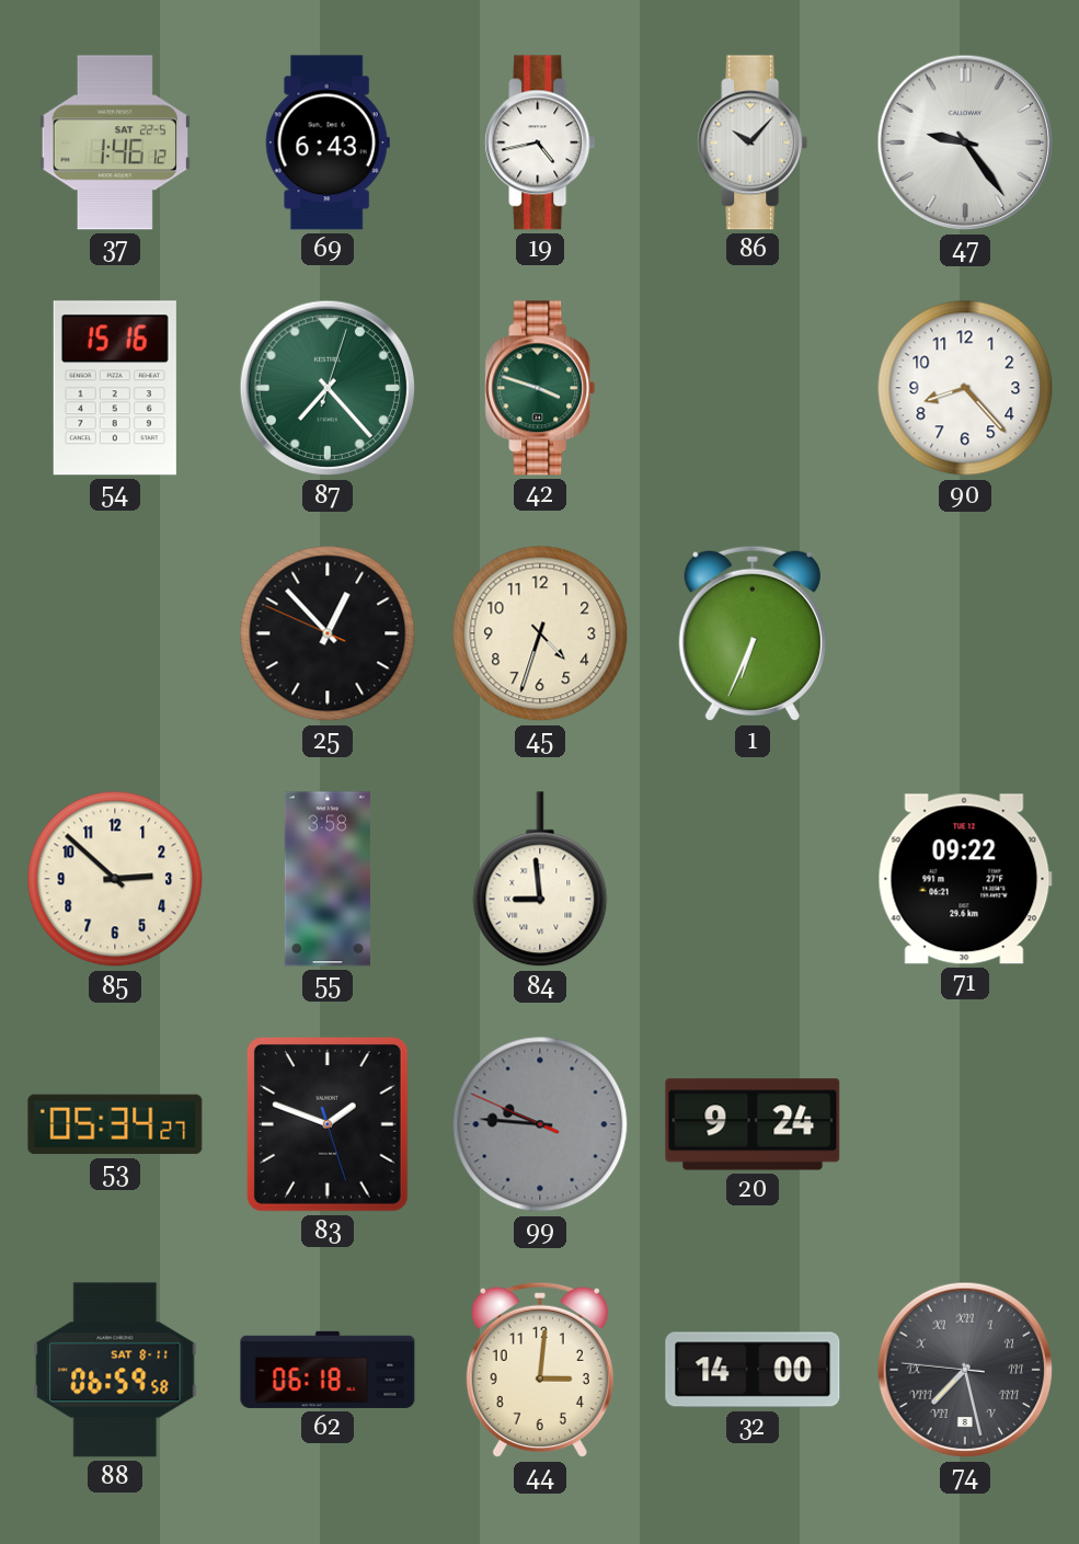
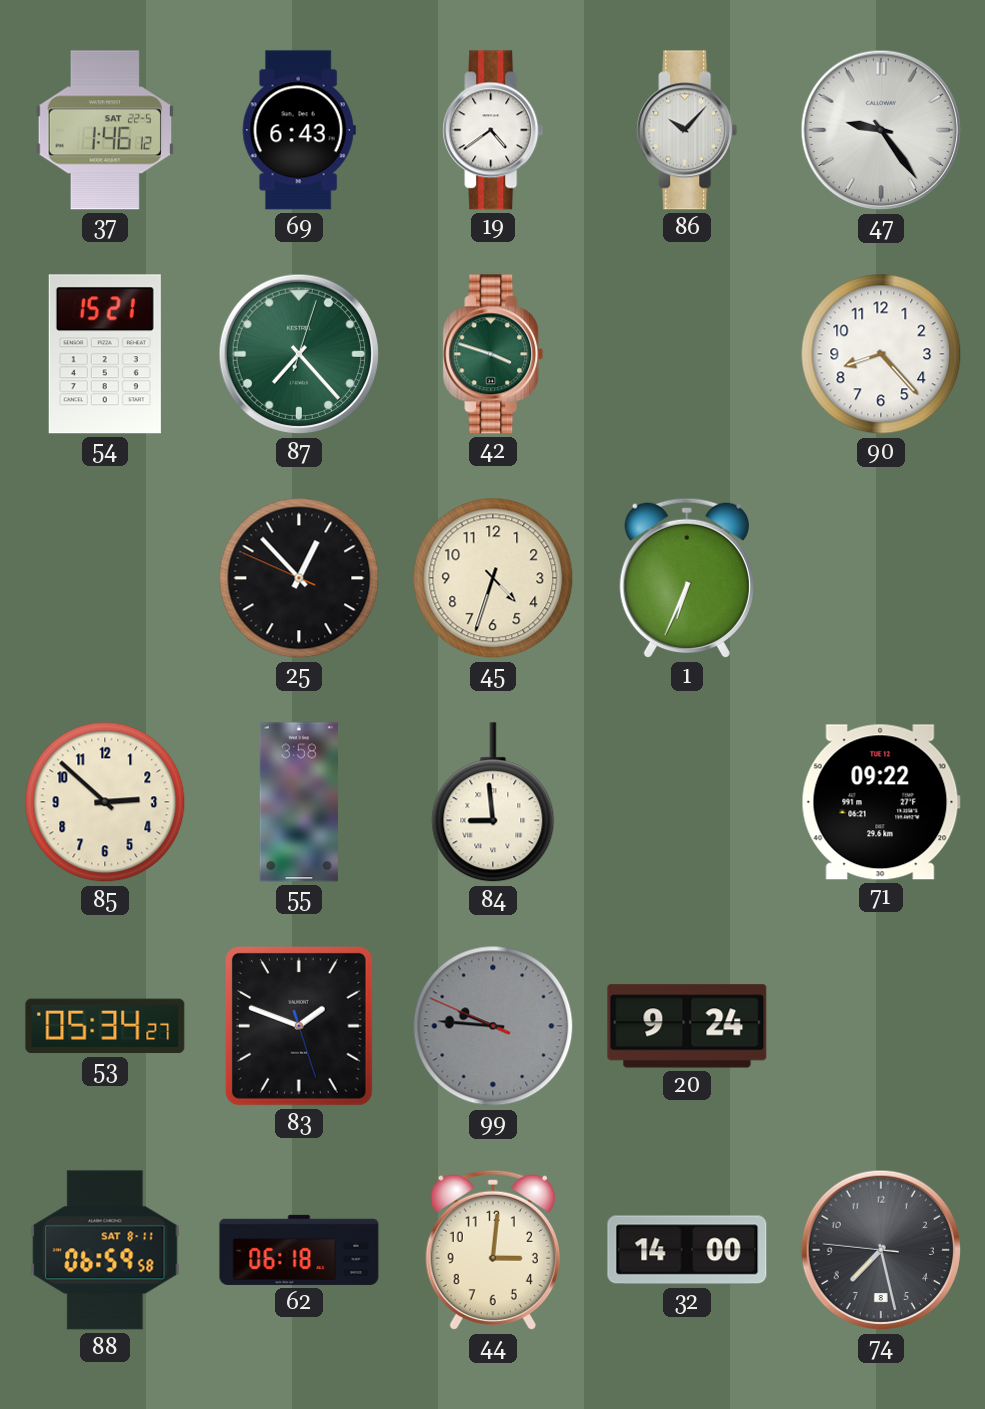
19: 4:43 -> 4:39 (493, 130)
54: 15:16 -> 15:21 (105, 354)
74 numerals: Roman -> Arabic (881, 1250)
